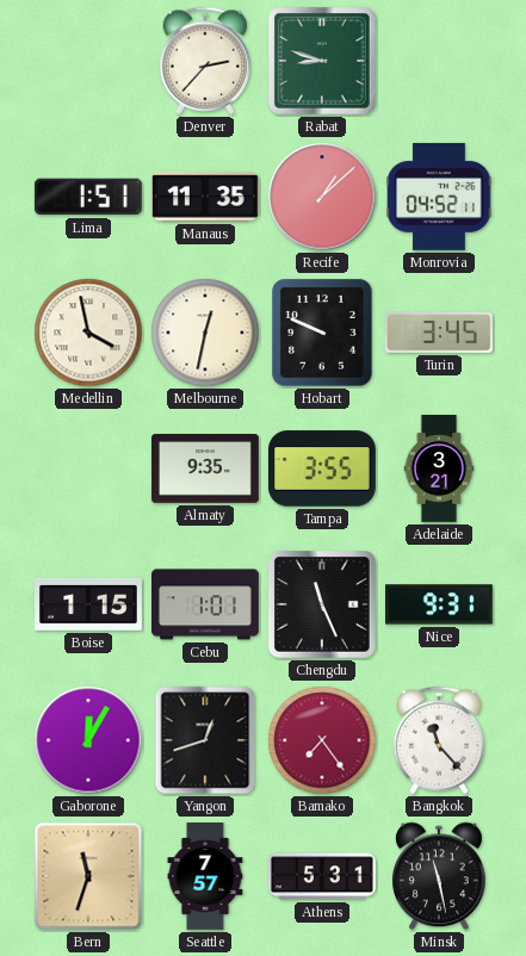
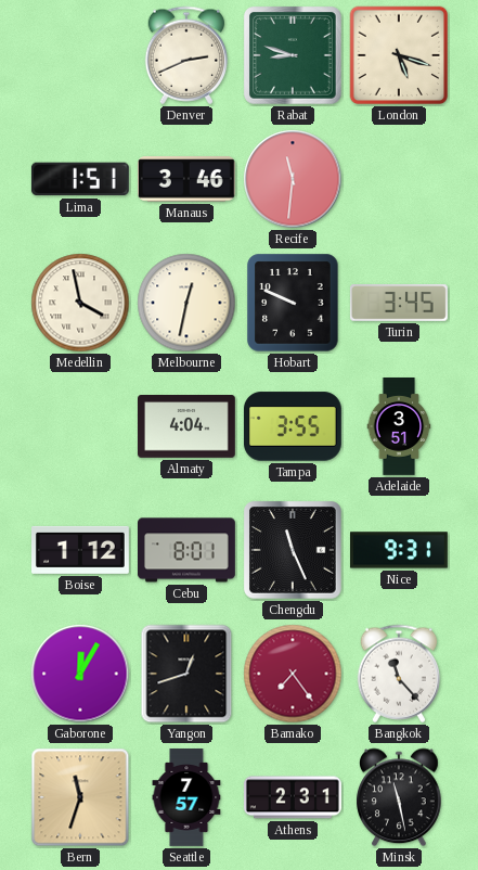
Denver: 2:37 -> 2:41 (186, 55)
London: none -> 5:18 (399, 55)
Manaus: 11:35 -> 3:46 (186, 179)
Recife: 1:08 -> 11:31 (293, 179)
Monrovia: 04:52 -> none (439, 197)
Almaty: 9:35 -> 4:04 (188, 426)
Adelaide: 3:21 -> 3:51 (399, 427)
Boise: 1:15 -> 1:12 (81, 550)
Cebu: 1:01 -> 8:01 (188, 550)
Athens: 5:31 -> 2:31 (293, 797)
